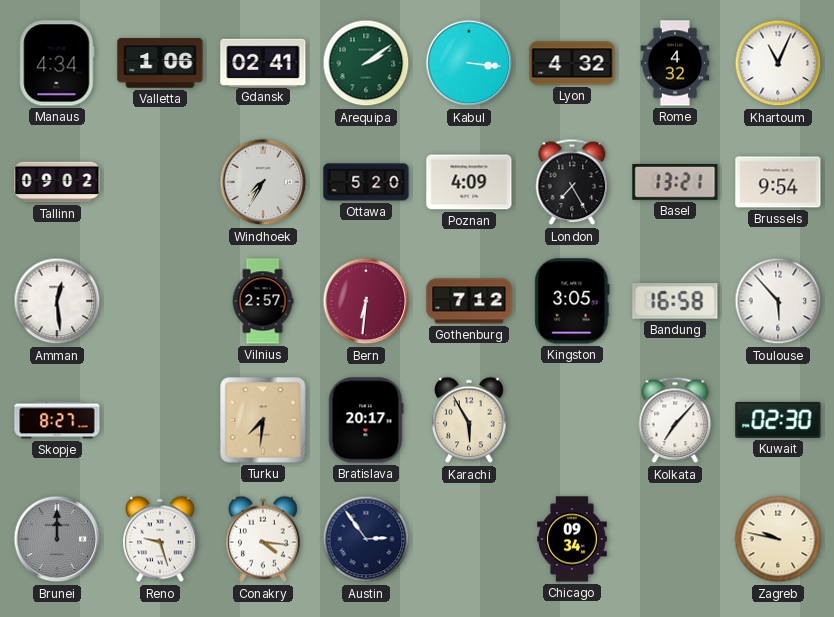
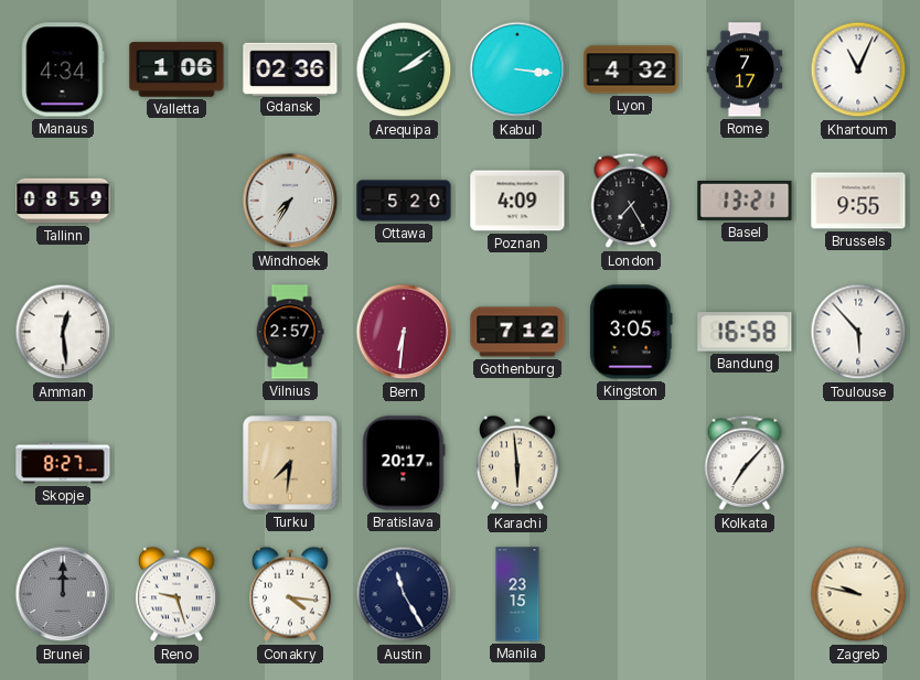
Gdansk: 02:41 -> 02:36 (290, 68)
Rome: 4:32 -> 7:17 (745, 69)
Tallinn: 09:02 -> 08:59 (63, 201)
Brussels: 9:54 -> 9:55 (858, 201)
Karachi: 5:55 -> 5:59 (517, 463)
Kuwait: 02:30 -> none (778, 420)
Austin: 2:54 -> 11:25 (404, 594)
Manila: none -> 23:15 (517, 594)
Chicago: 09:34 -> none (573, 539)
